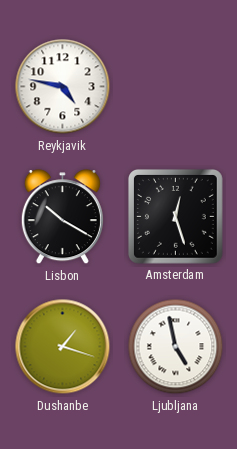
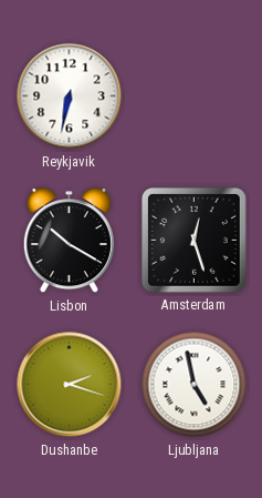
Reykjavik: 4:47 -> 6:32 (70, 96)
Dushanbe: 1:18 -> 2:18 (70, 385)
